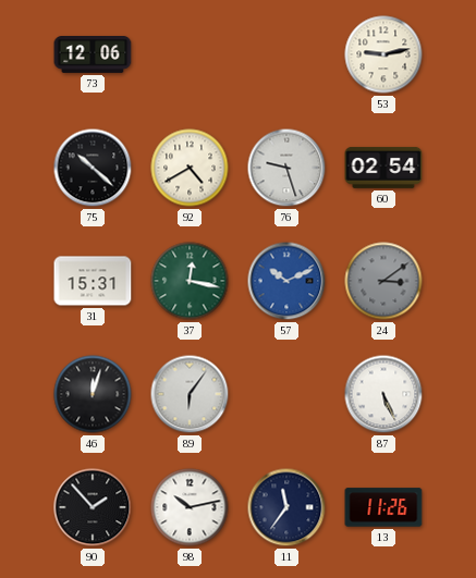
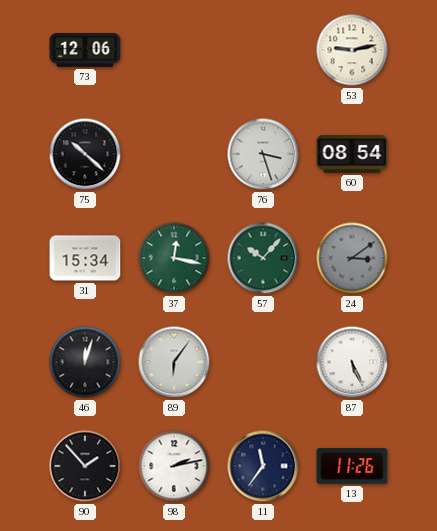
92: 4:40 -> none (190, 168)
76: 9:27 -> 3:27 (263, 154)
60: 02:54 -> 08:54 (352, 154)
31: 15:31 -> 15:34 (85, 258)
57: 10:11 -> 10:07 (263, 258)
57 dial: blue -> green (263, 258)
98: 10:13 -> 2:13 (174, 466)
